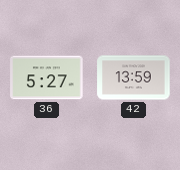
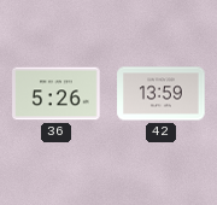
36: 5:27 -> 5:26 (57, 94)
